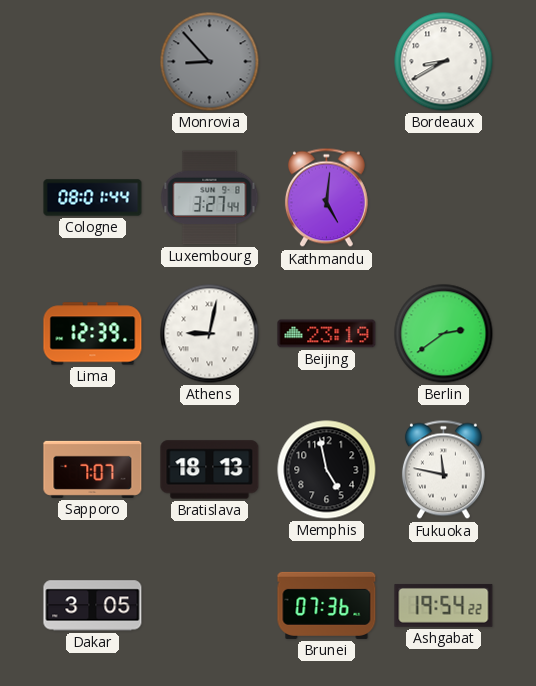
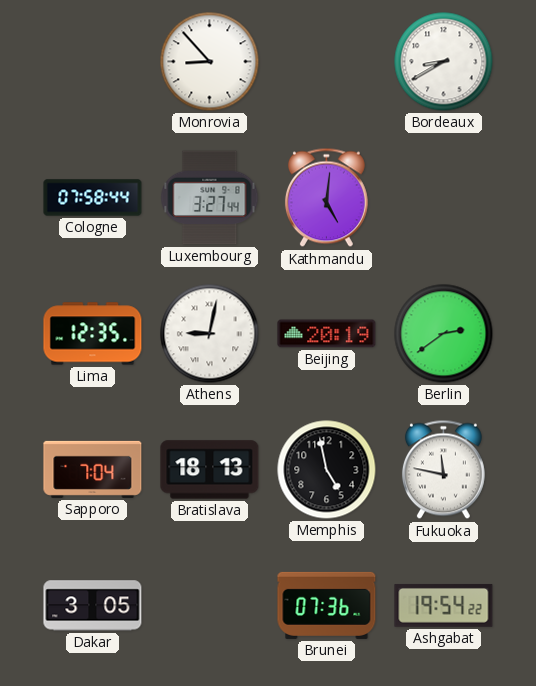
Monrovia dial: grey -> white (210, 62)
Cologne: 08:01 -> 07:58 (93, 198)
Lima: 12:39 -> 12:35 (93, 334)
Beijing: 23:19 -> 20:19 (327, 334)
Sapporo: 7:07 -> 7:04 (93, 469)
